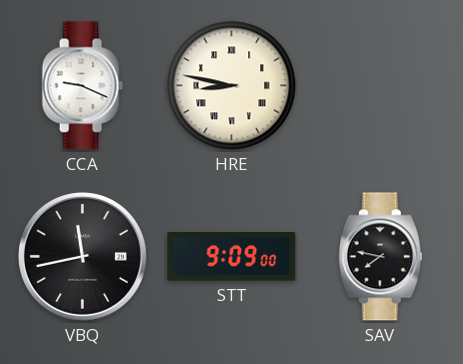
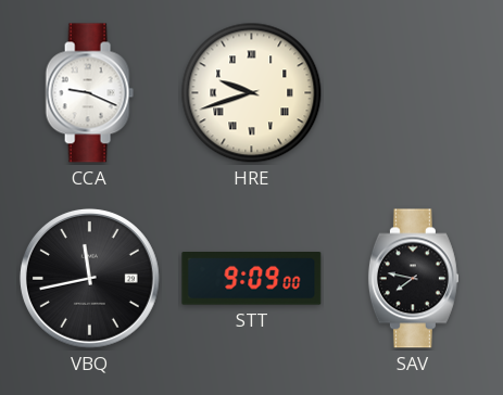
HRE: 8:47 -> 9:42 (252, 93)
